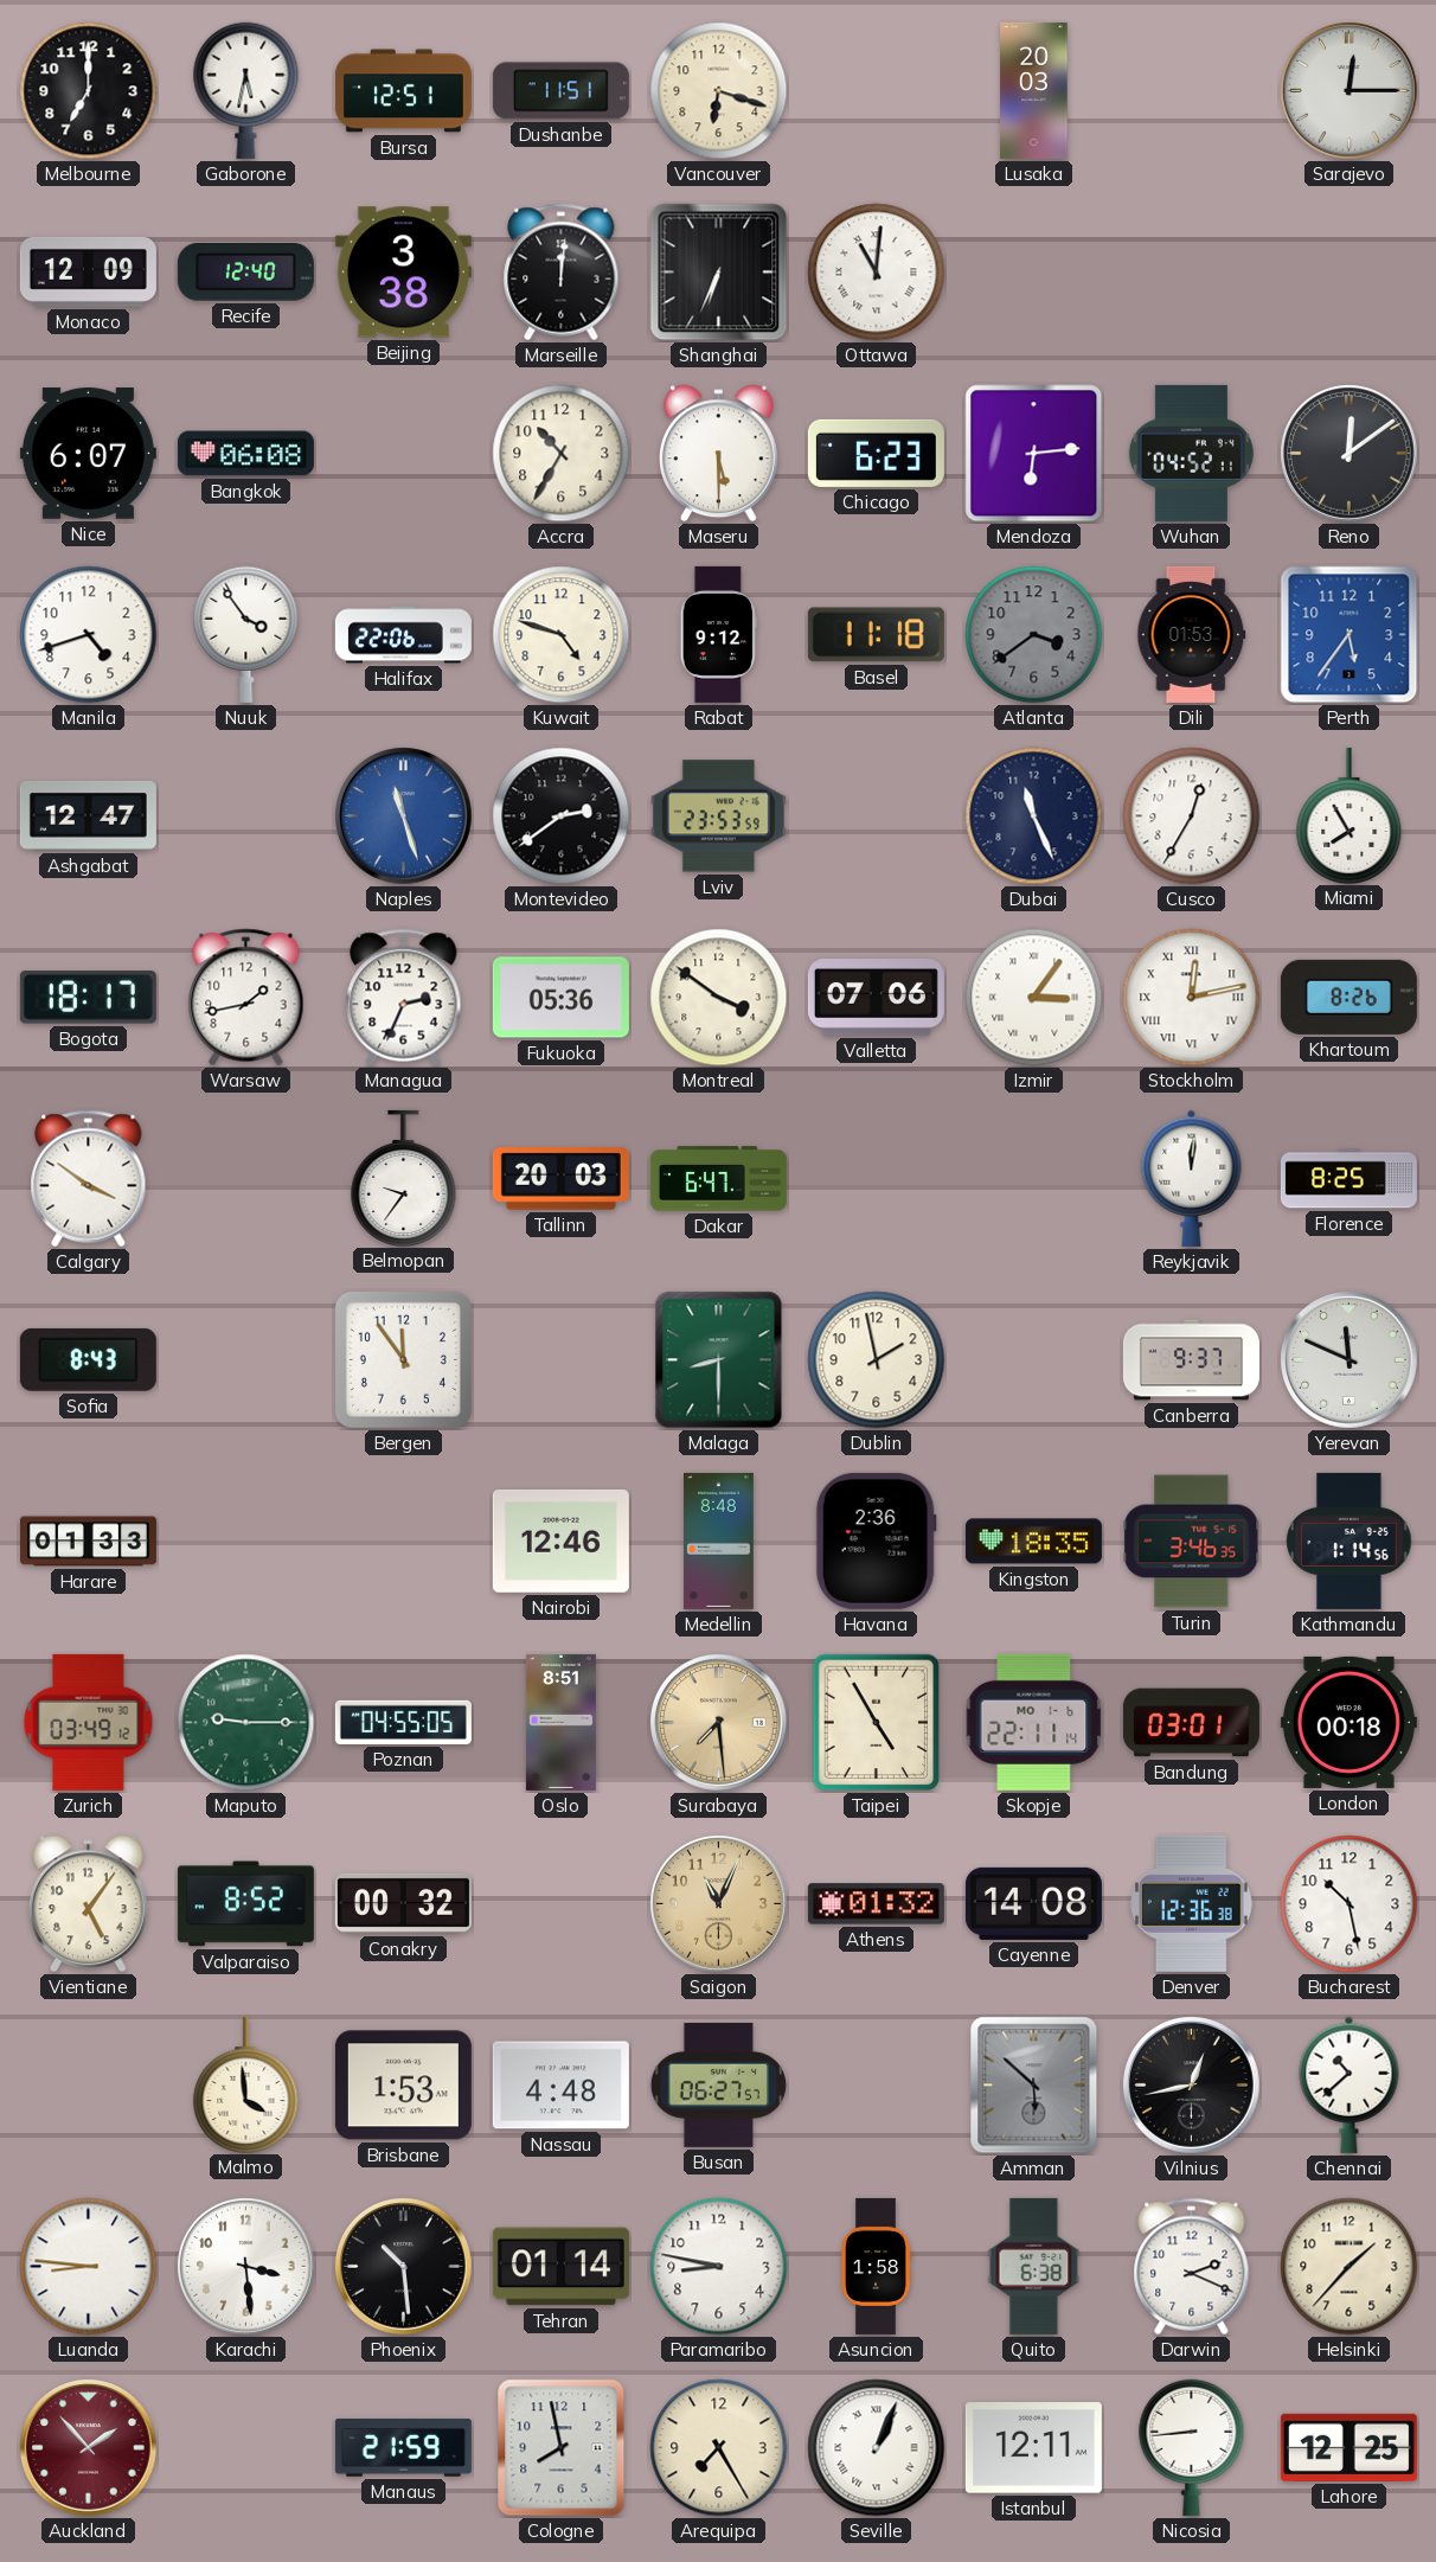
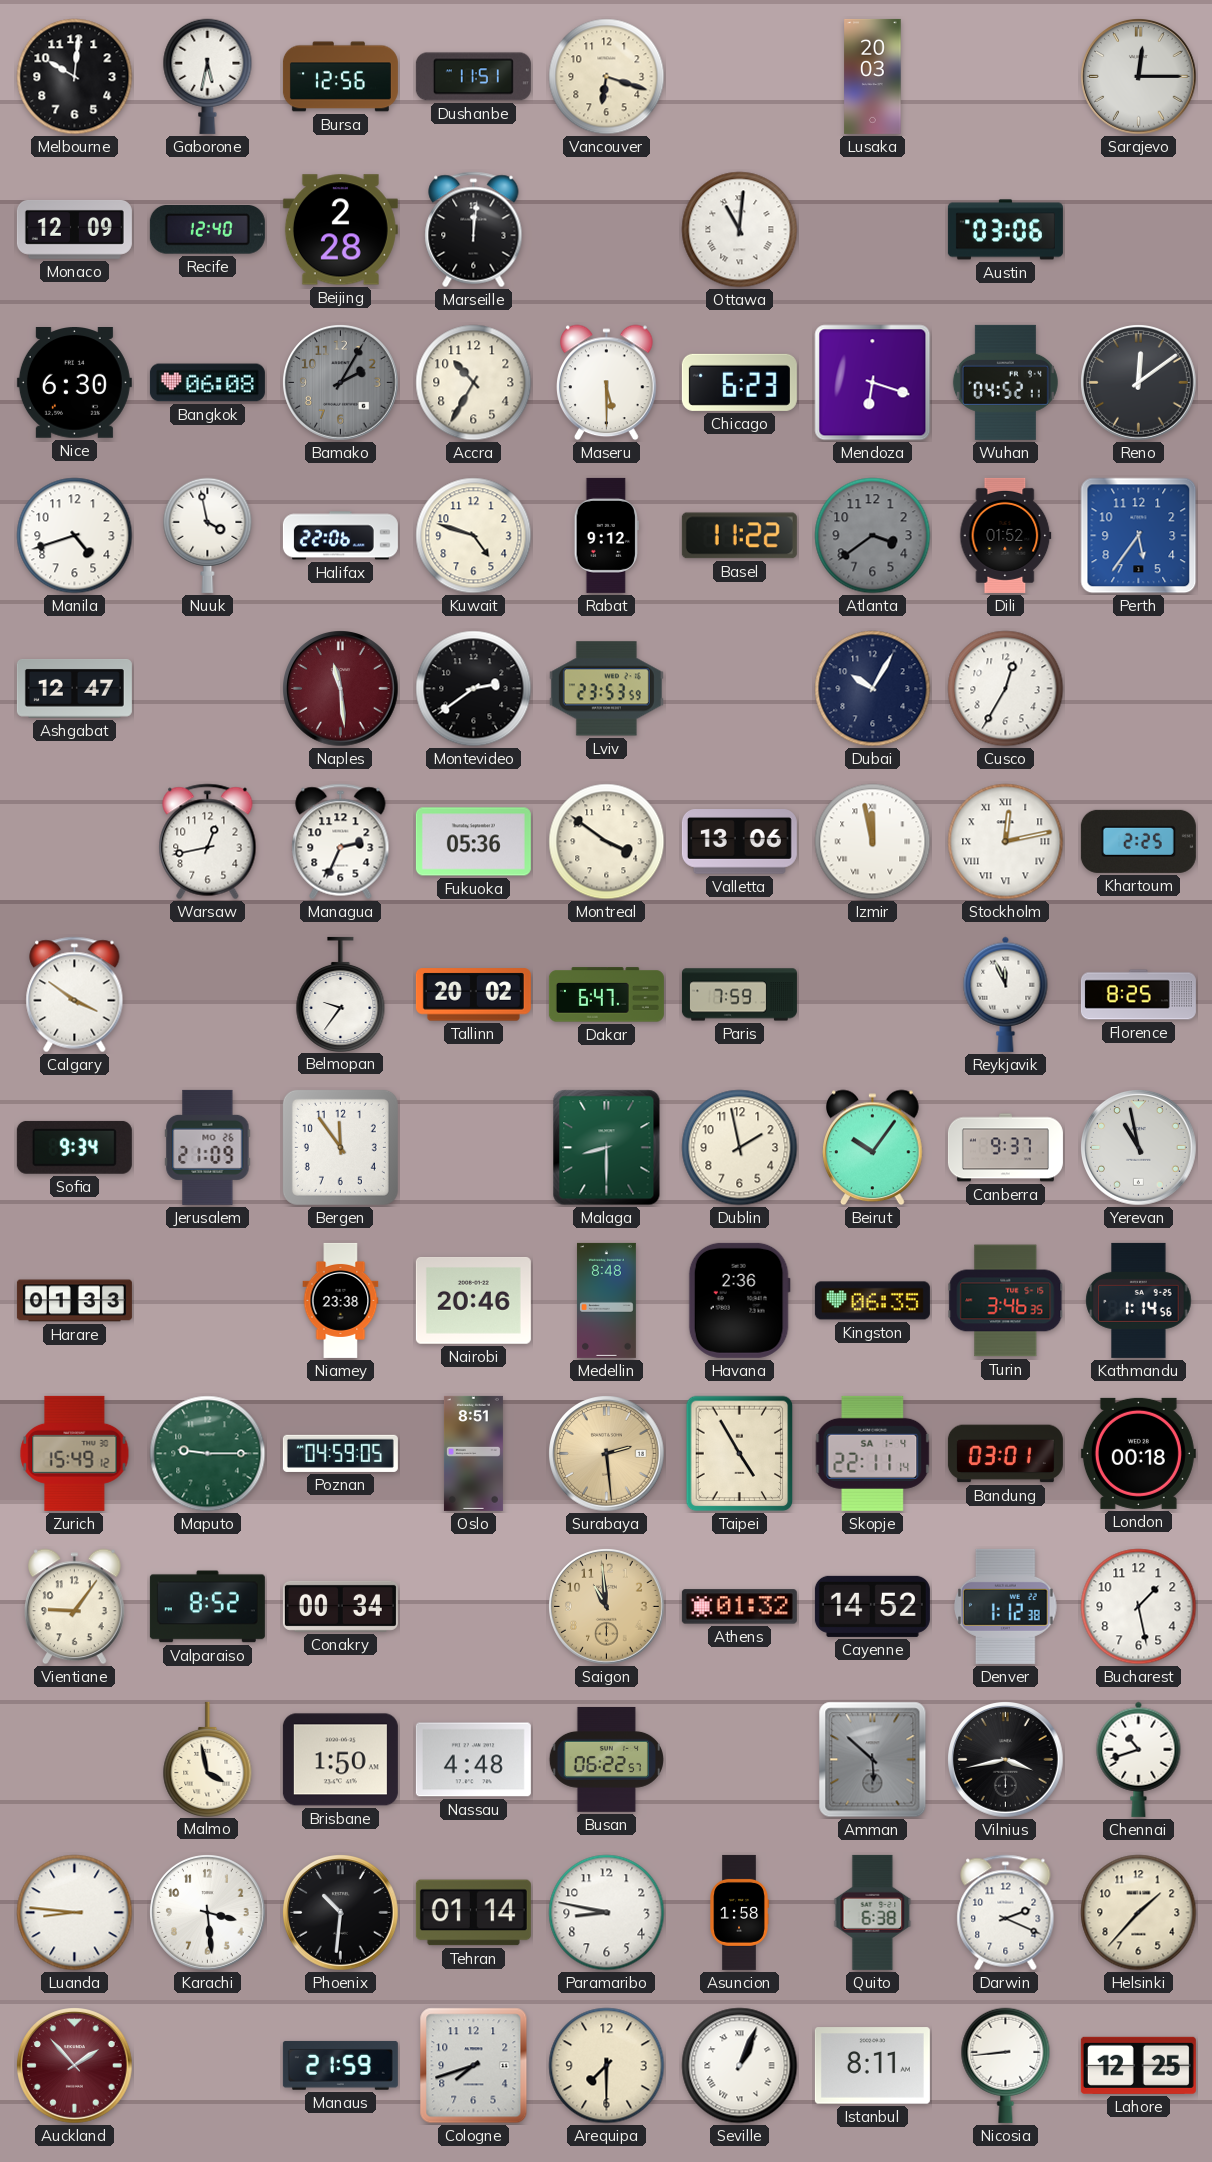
Melbourne: 7:00 -> 10:01 (75, 77)
Bursa: 12:51 -> 12:56 (340, 77)
Beijing: 3:38 -> 2:28 (340, 230)
Shanghai: 6:34 -> none (719, 273)
Austin: none -> 03:06 (1005, 230)
Nice: 6:07 -> 6:30 (74, 383)
Bamako: none -> 2:05 (341, 383)
Mendoza: 6:14 -> 6:18 (873, 383)
Nuuk: 3:54 -> 3:58 (208, 535)
Basel: 11:18 -> 11:22 (739, 536)
Dili: 01:53 -> 01:52 (1006, 535)
Naples: 11:27 -> 11:29 (341, 689)
Naples dial: blue -> burgundy (341, 689)
Dubai: 11:26 -> 10:05 (873, 689)
Miami: 7:55 -> none (1350, 815)
Bogota: 18:17 -> none (88, 998)
Warsaw: 1:43 -> 12:43 (208, 842)
Valletta: 07:06 -> 13:06 (739, 842)
Izmir: 3:06 -> 11:58 (873, 842)
Khartoum: 8:26 -> 2:25 (1138, 841)
Tallinn: 20:03 -> 20:02 (473, 995)
Paris: none -> 7:59 (739, 995)
Reykjavik: 12:01 -> 11:56 (1006, 994)
Sofia: 8:43 -> 9:34 (74, 1147)
Jerusalem: none -> 21:09 (208, 1147)
Beirut: none -> 10:06 (873, 1148)
Yerevan: 11:49 -> 10:58 (1139, 1148)
Niamey: none -> 23:38 (341, 1300)
Nairobi: 12:46 -> 20:46 (473, 1300)
Kingston: 18:35 -> 06:35 (872, 1301)
Zurich: 03:49 -> 15:49 (75, 1453)
Poznan: 04:55 -> 04:59 (340, 1453)
Surabaya: 7:29 -> 2:29 (607, 1454)
Skopje date: MO 1-6 -> SA 1-4 (873, 1453)
Vientiane: 5:06 -> 9:06 (75, 1607)
Conakry: 00:32 -> 00:34 (340, 1606)
Saigon: 11:04 -> 10:59 (607, 1607)
Cayenne: 14:08 -> 14:52 (872, 1606)
Denver: 12:36 -> 1:12 (1006, 1606)
Bucharest: 10:28 -> 1:28 (1139, 1607)
Malmo: 3:59 -> 3:58 (208, 1759)
Brisbane: 1:53 -> 1:50 (340, 1760)
Busan: 06:27 -> 06:22 (606, 1759)
Vilnius: 12:43 -> 3:43 (1006, 1760)
Chennai: 10:38 -> 10:42 (1139, 1759)
Phoenix: 10:29 -> 10:31 (341, 1913)
Cologne: 7:58 -> 7:42 (474, 2066)
Arequipa: 7:25 -> 7:30 (607, 2066)
Istanbul: 12:11 -> 8:11 (872, 2066)
